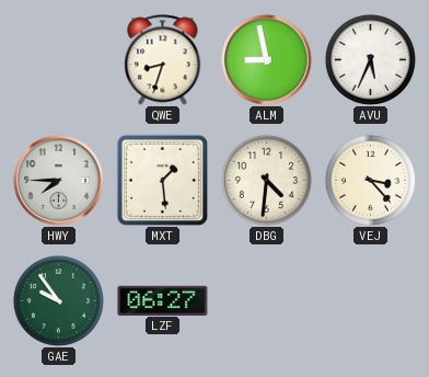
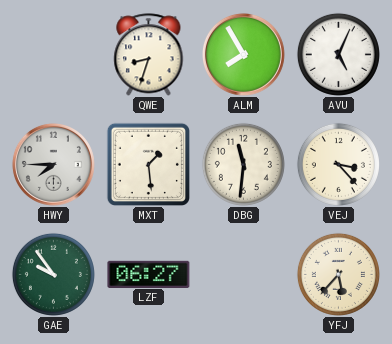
ALM: 8:58 -> 7:55 (243, 54)
AVU: 5:34 -> 5:04 (338, 54)
DBG: 4:31 -> 11:31 (243, 164)
YFJ: none -> 5:37 (338, 274)
